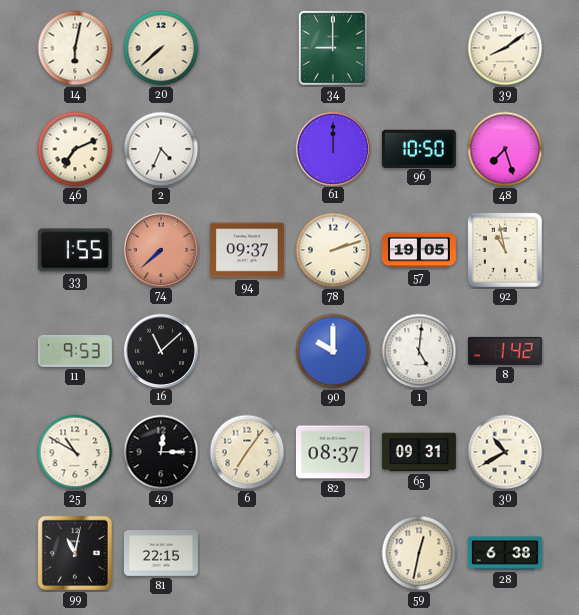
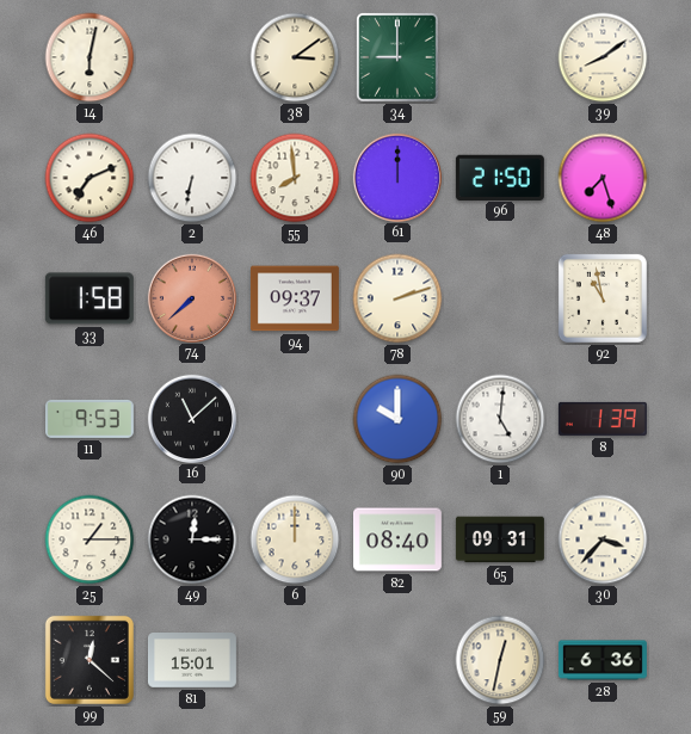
20: 7:38 -> none (161, 48)
38: none -> 3:09 (295, 57)
2: 4:34 -> 6:32 (192, 178)
55: none -> 7:59 (295, 178)
96: 10:50 -> 21:50 (500, 177)
33: 1:55 -> 1:58 (90, 298)
57: 19:05 -> none (419, 250)
8: 1:42 -> 1:39 (603, 419)
25: 10:50 -> 1:15 (90, 539)
6: 7:06 -> 12:00 (295, 539)
82: 08:37 -> 08:40 (397, 539)
30: 10:40 -> 3:37 (603, 539)
99: 11:02 -> 12:22 (90, 660)
81: 22:15 -> 15:01 (192, 661)
28: 6:38 -> 6:36 (603, 660)
